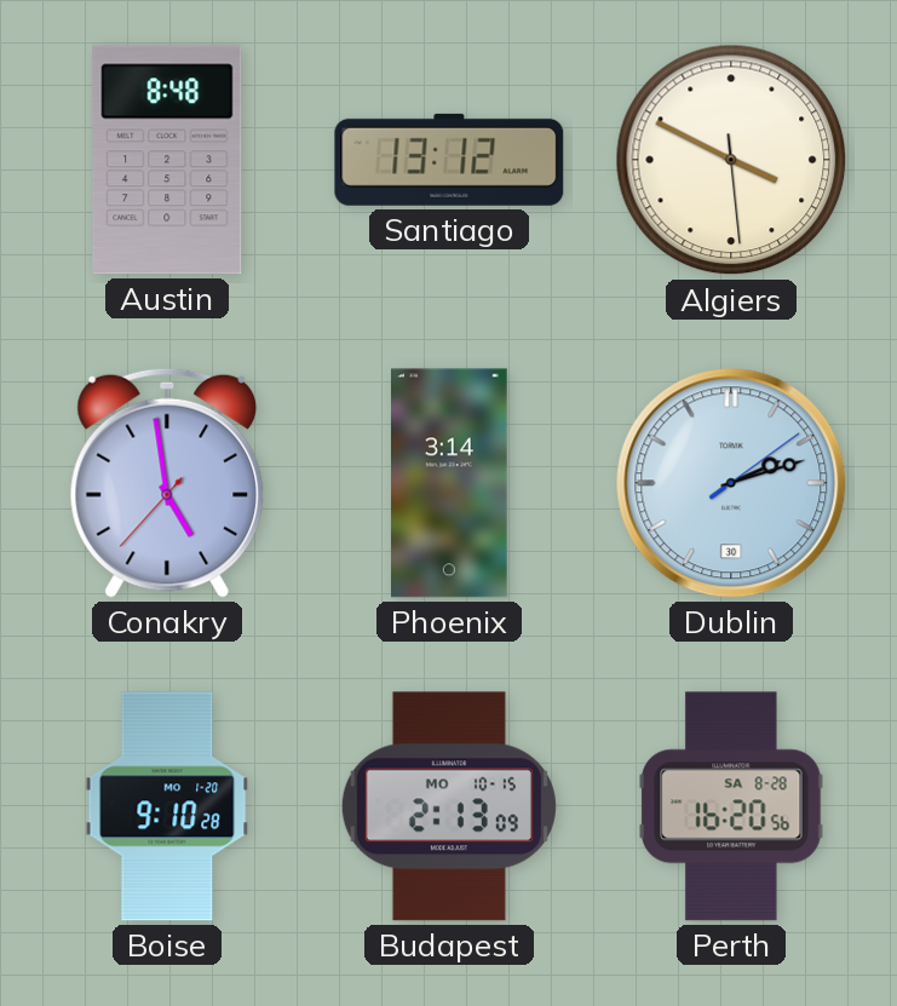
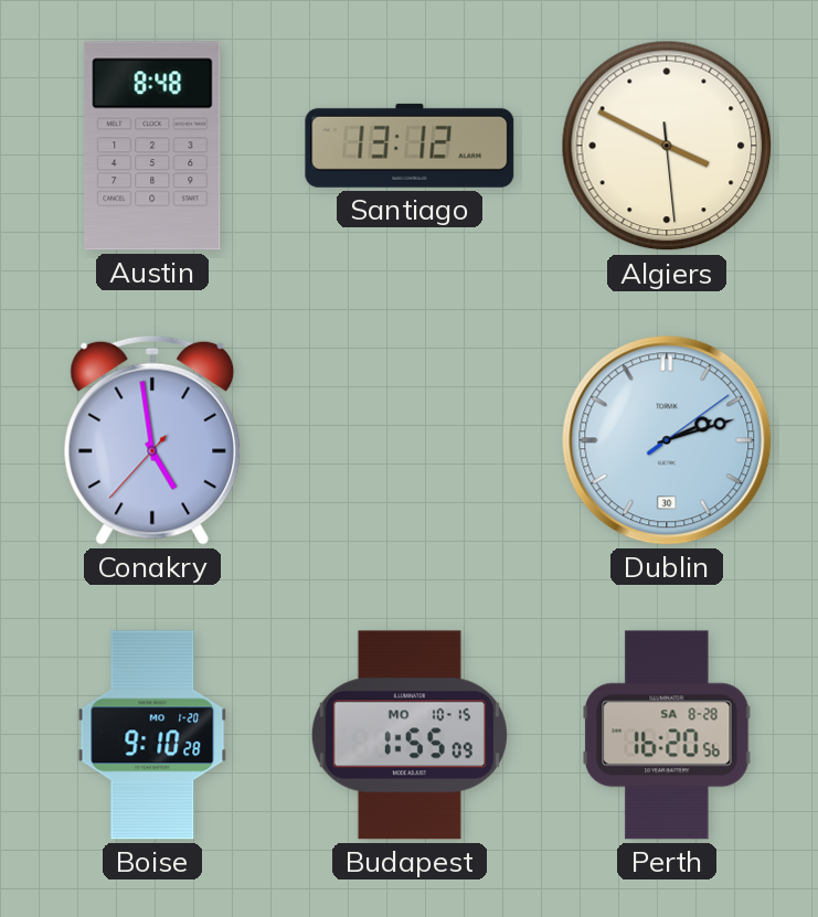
Phoenix: 3:14 -> none (450, 483)
Budapest: 2:13 -> 1:55 (410, 735)
